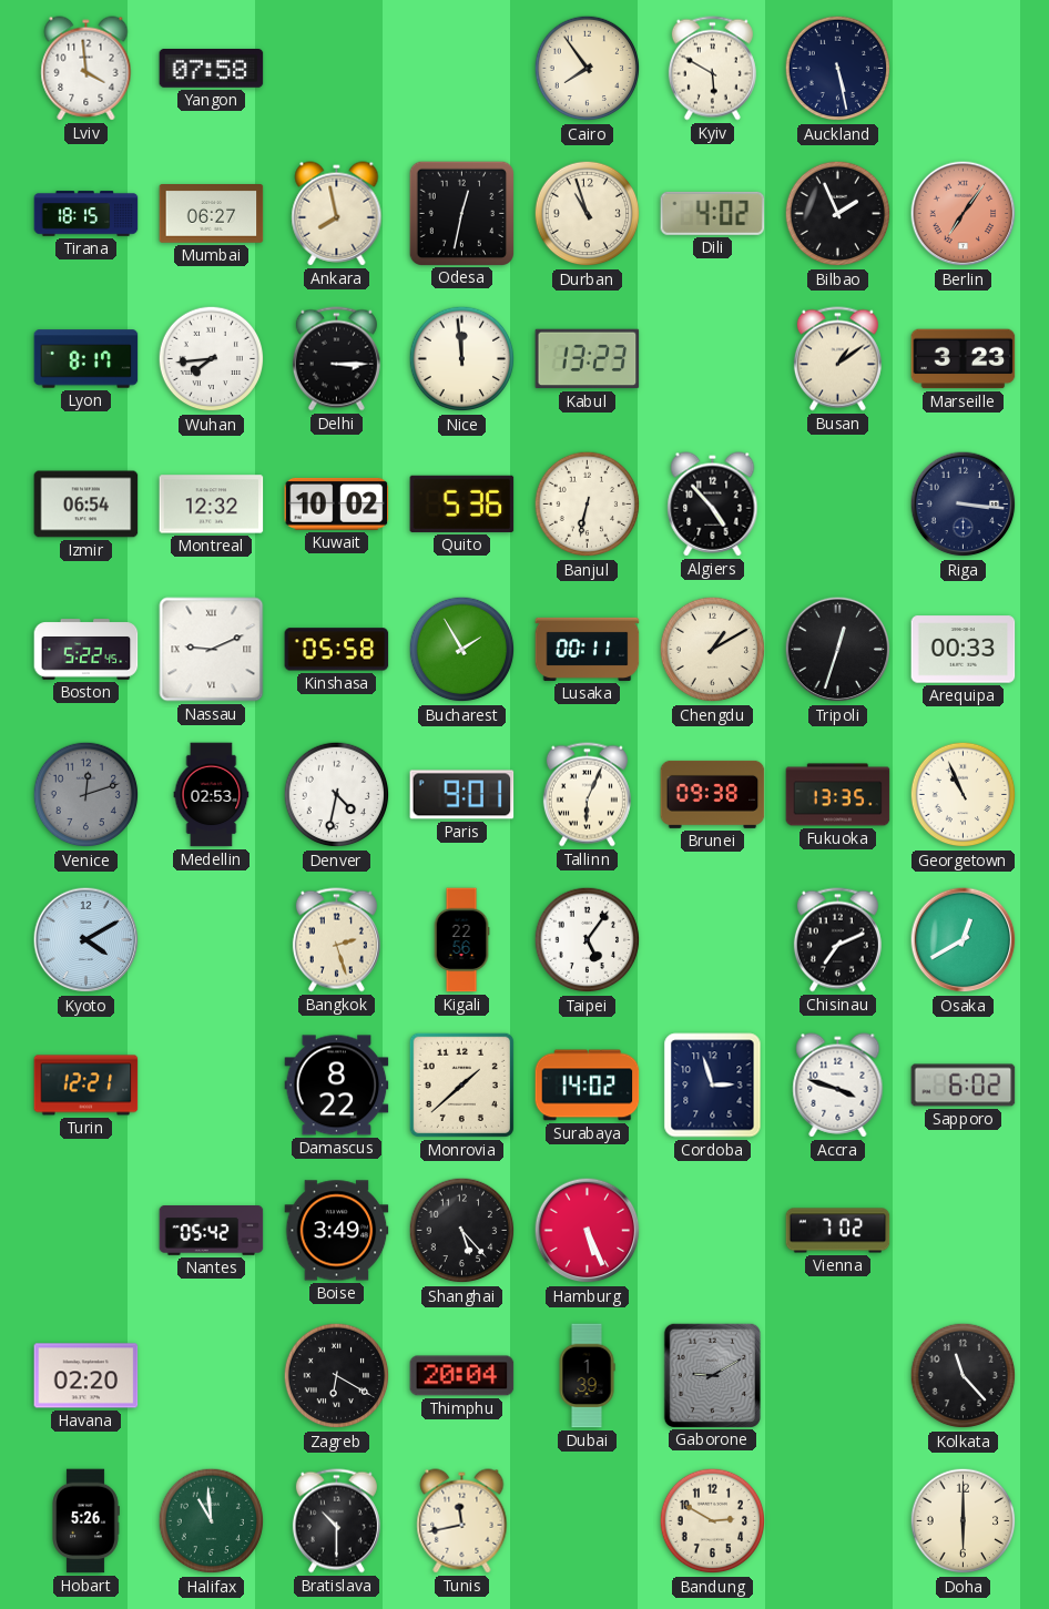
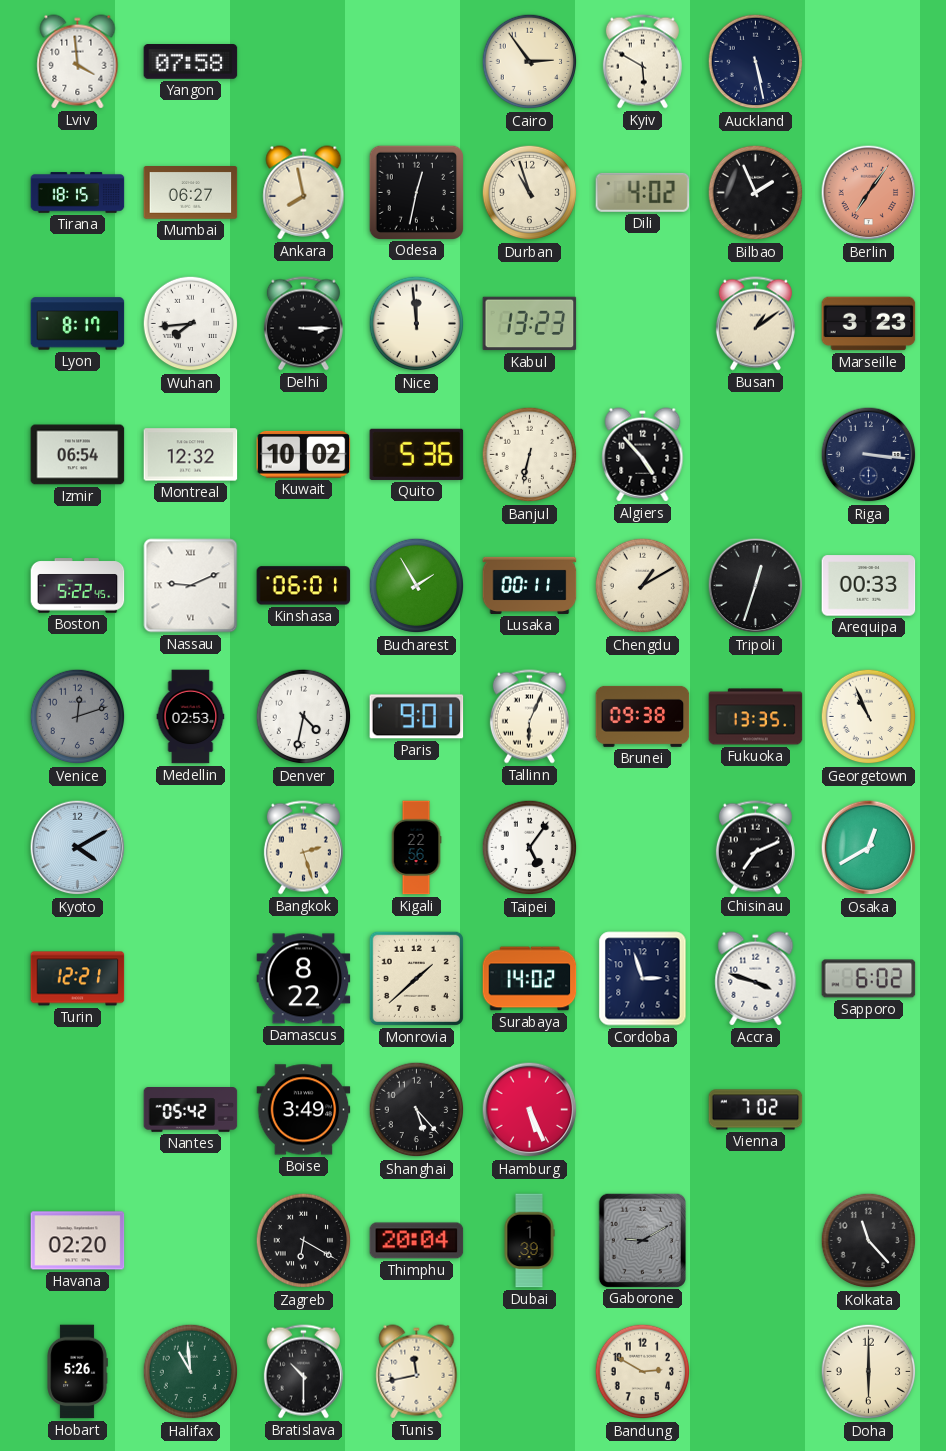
Cairo: 7:54 -> 2:54 (530, 62)
Kinshasa: 05:58 -> 06:01 (304, 586)
